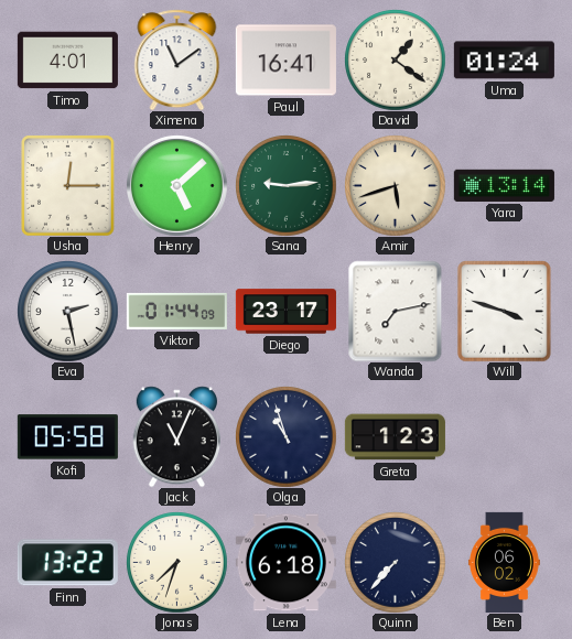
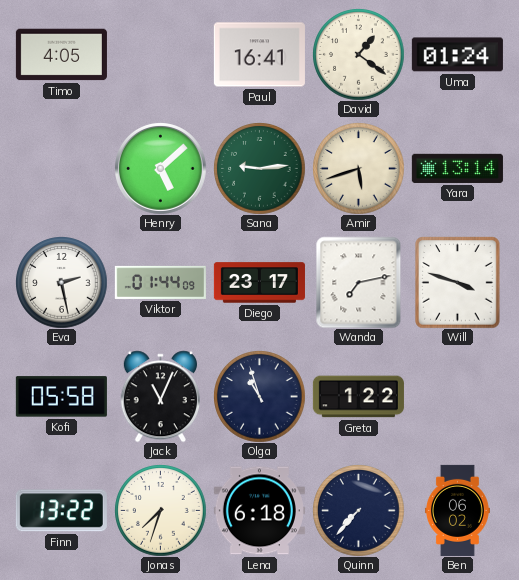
Timo: 4:01 -> 4:05 (61, 55)
Ximena: 11:09 -> none (177, 59)
Usha: 12:15 -> none (68, 185)
Greta: 1:23 -> 1:22 (358, 397)
